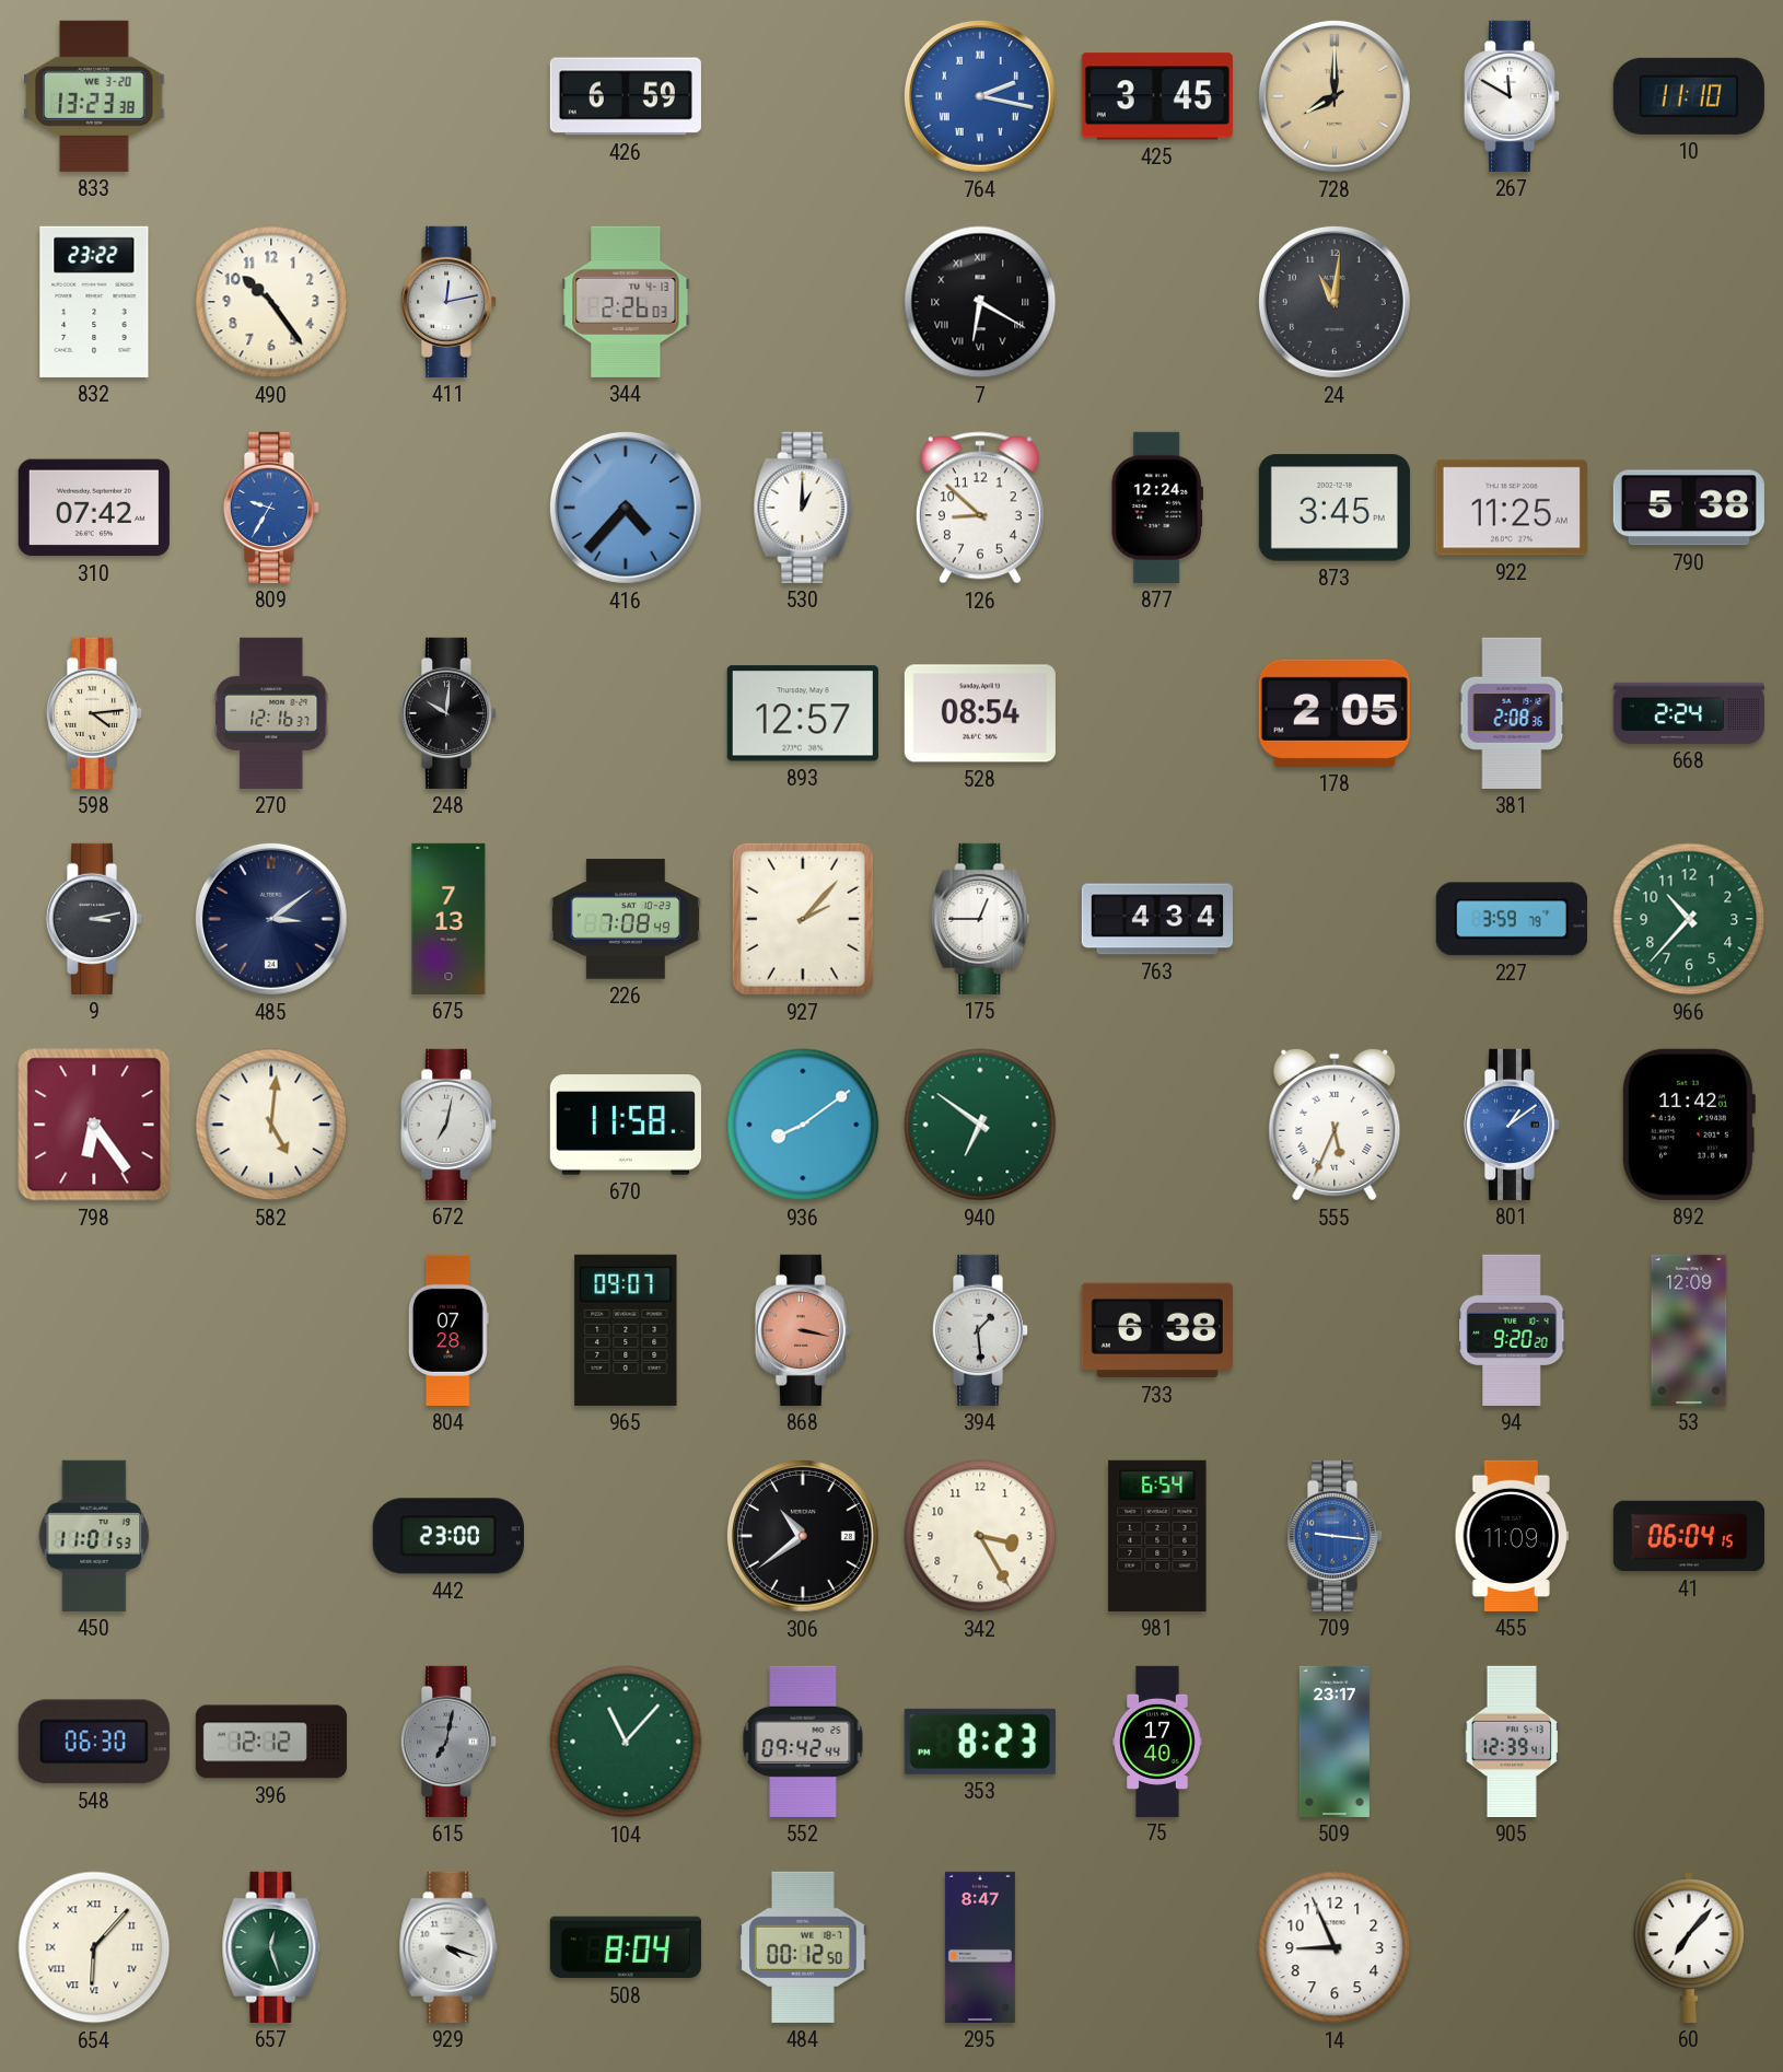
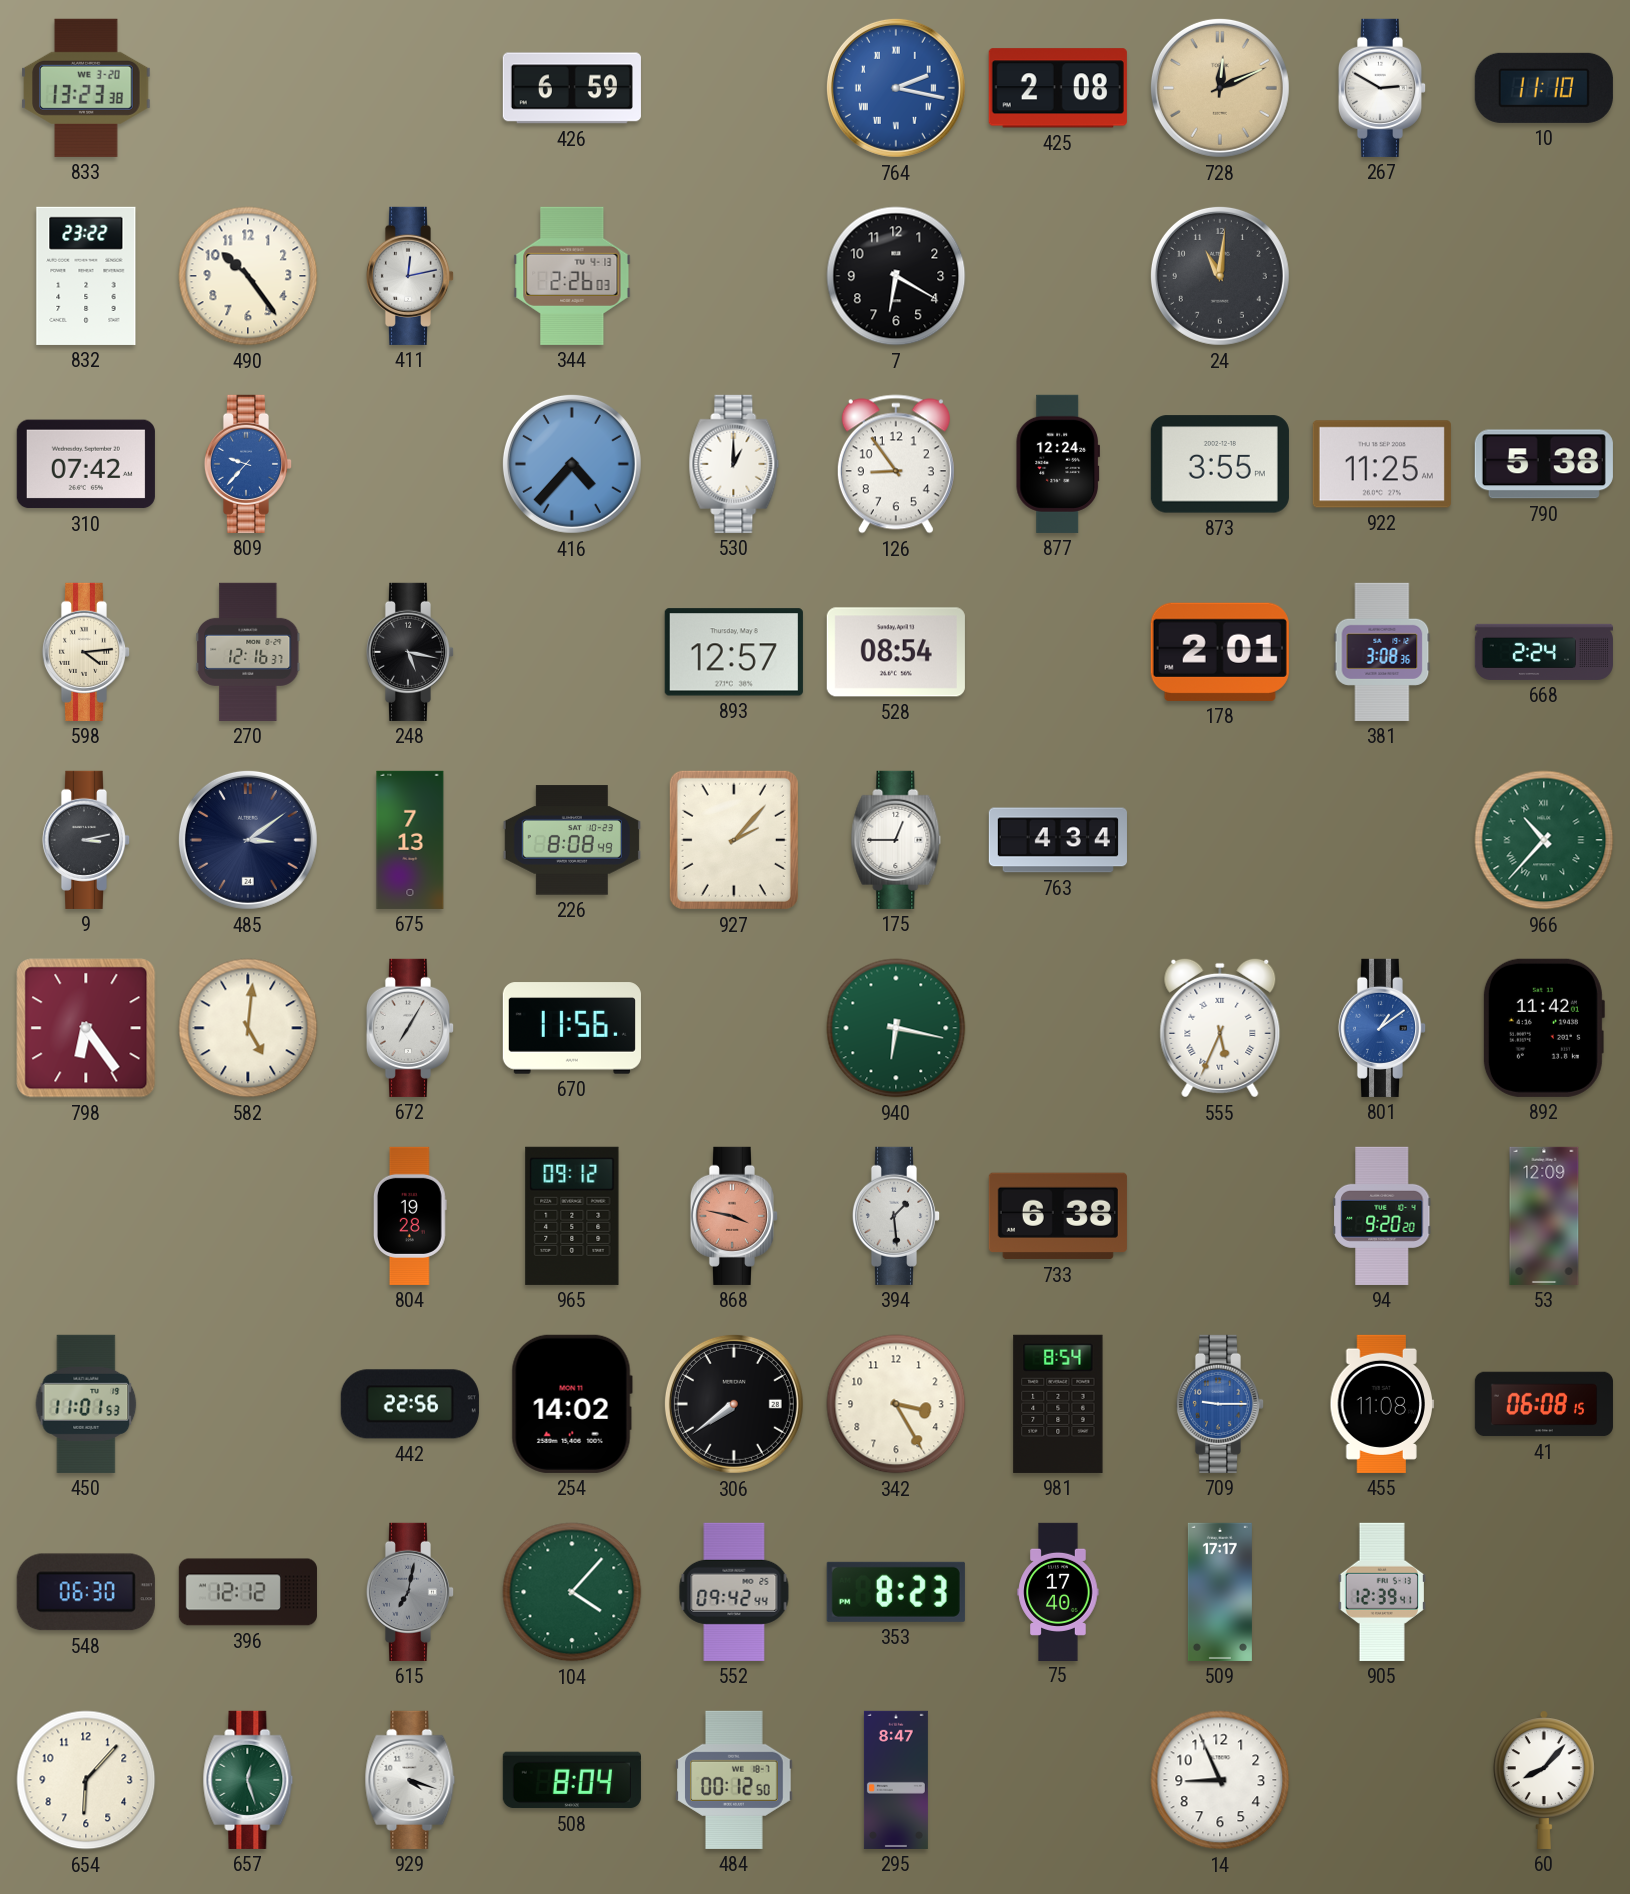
425: 3:45 -> 2:08 (1058, 88)
728: 8:00 -> 12:11 (1220, 88)
267: 11:50 -> 2:50 (1382, 88)
7 numerals: Roman -> Arabic (896, 276)
809: 9:35 -> 9:37 (248, 464)
126: 8:52 -> 8:54 (896, 464)
873: 3:45 -> 3:55 (1220, 464)
248: 10:01 -> 5:17 (410, 652)
178: 2:05 -> 2:01 (1220, 652)
381: 2:08 -> 3:08 (1382, 652)
226: 7:08 -> 8:08 (572, 840)
227: 3:59 -> none (1512, 919)
966 numerals: Arabic -> Roman (1544, 840)
672: 7:02 -> 7:05 (410, 1028)
670: 11:58 -> 11:56 (572, 1028)
936: 8:09 -> none (803, 1125)
940: 6:51 -> 6:17 (896, 1028)
804: 07:28 -> 19:28 (410, 1216)
965: 09:07 -> 09:12 (572, 1216)
868: 3:17 -> 3:47 (734, 1216)
442: 23:00 -> 22:56 (410, 1404)
254: none -> 14:02 (572, 1404)
306: 10:39 -> 7:39 (734, 1404)
981: 6:54 -> 8:54 (1058, 1404)
709: 9:16 -> 9:15 (1220, 1404)
455: 11:09 -> 11:08 (1382, 1404)
41: 06:04 -> 06:08 (1544, 1404)
104: 11:07 -> 4:07 (572, 1592)
509: 23:17 -> 17:17 (1220, 1592)
654 numerals: Roman -> Arabic (86, 1780)
60: 7:07 -> 8:07 (1544, 1780)
